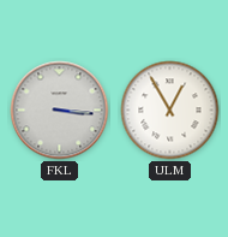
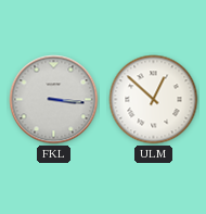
ULM: 12:55 -> 12:52 (154, 100)
